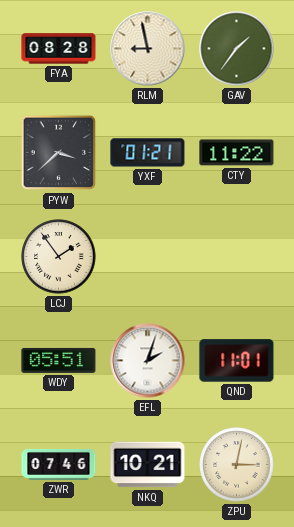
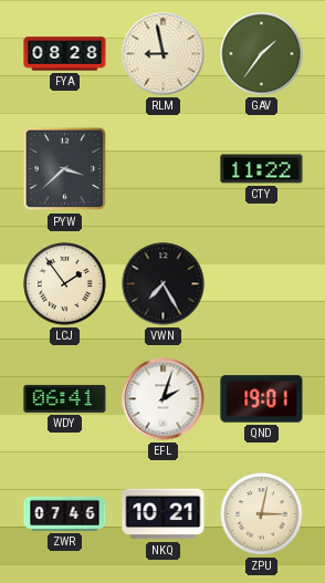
YXF: 01:21 -> none (148, 153)
VWN: none -> 7:25 (164, 284)
WDY: 05:51 -> 06:41 (65, 398)
QND: 11:01 -> 19:01 (262, 399)
